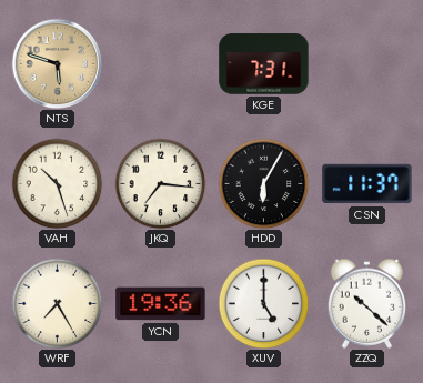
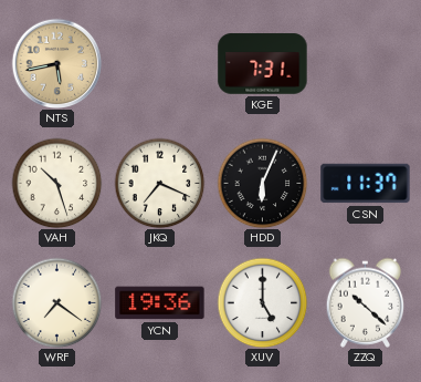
NTS: 5:48 -> 5:43 (56, 63)
JKQ: 7:16 -> 7:19 (159, 183)
HDD: 6:05 -> 6:04 (262, 183)
WRF: 7:25 -> 7:21 (56, 302)
